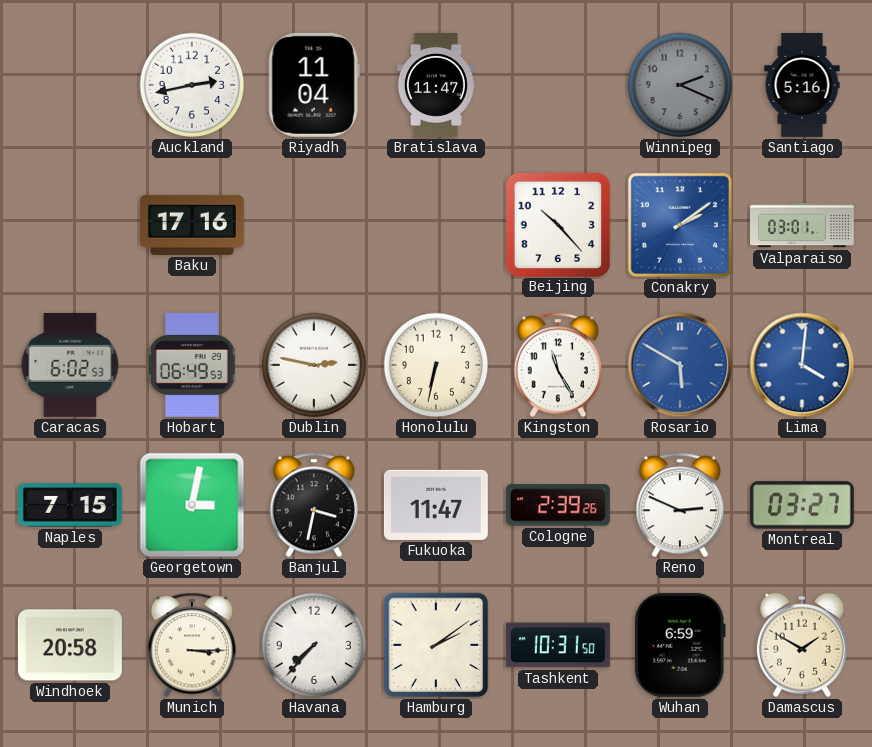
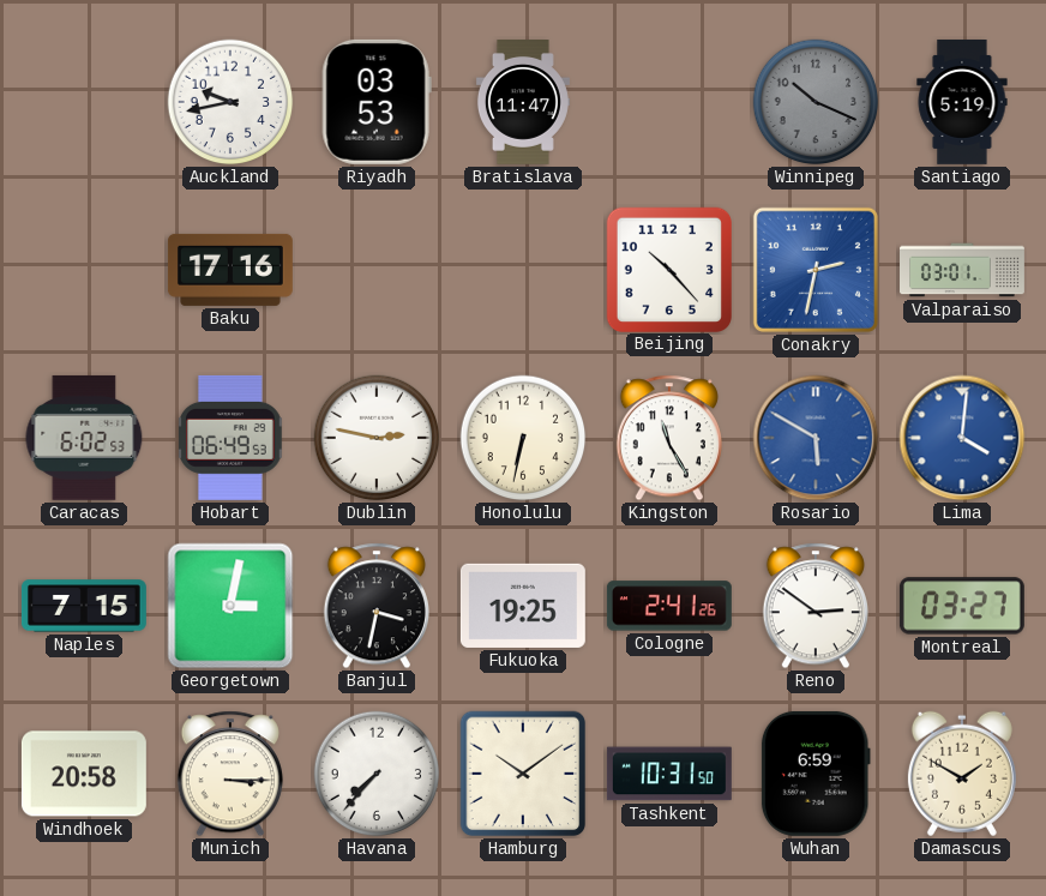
Auckland: 2:43 -> 9:43 (230, 102)
Riyadh: 11:04 -> 03:53 (377, 102)
Winnipeg: 2:19 -> 10:19 (816, 102)
Santiago: 5:16 -> 5:19 (962, 102)
Conakry: 2:09 -> 2:32 (816, 270)
Fukuoka: 11:47 -> 19:25 (523, 606)
Cologne: 2:39 -> 2:41 (669, 606)
Reno: 2:49 -> 2:51 (816, 606)
Hamburg: 2:09 -> 10:09 (523, 774)
